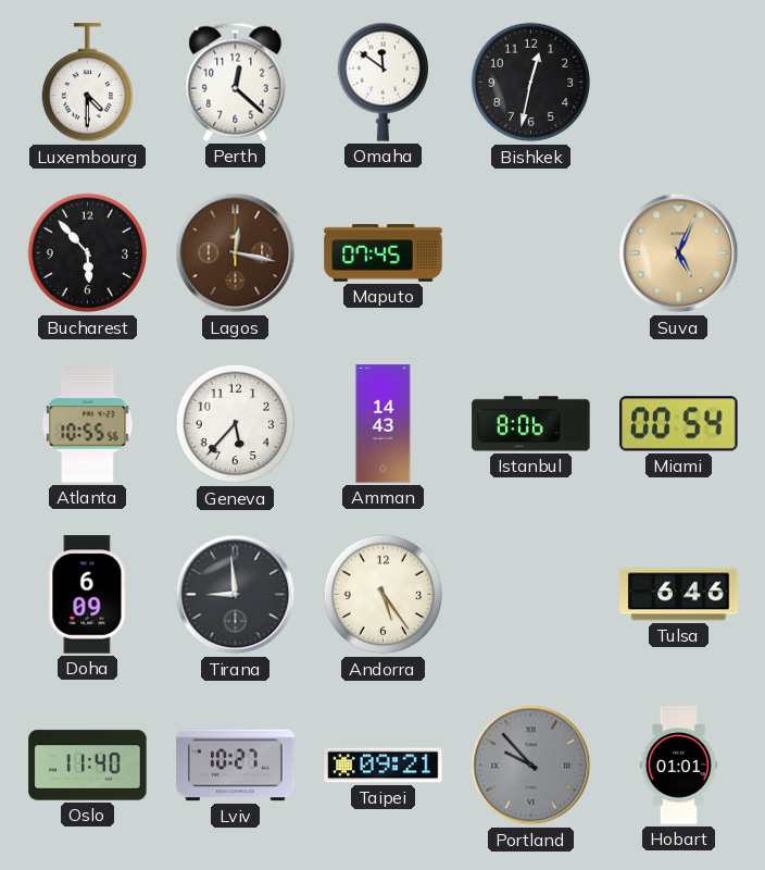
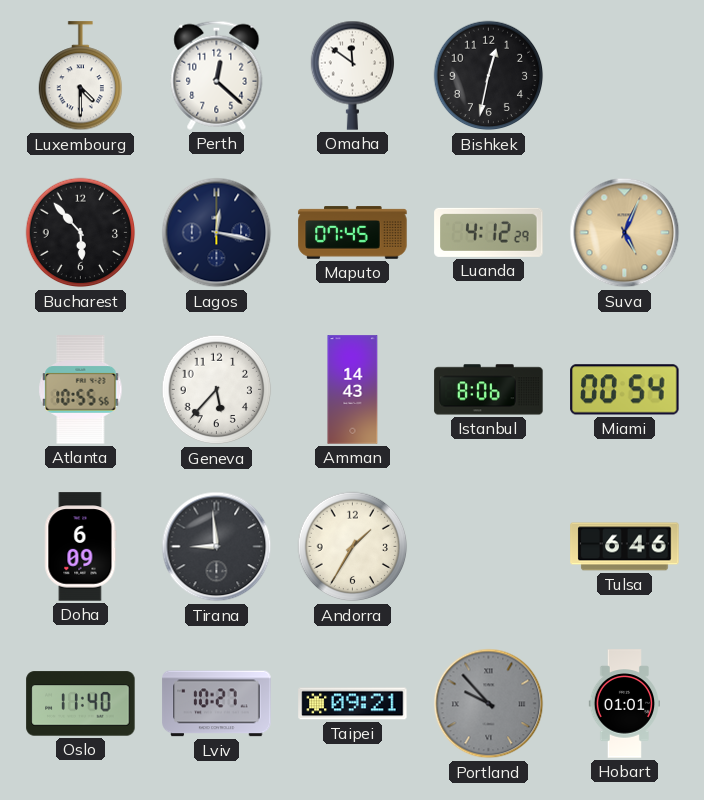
Lagos dial: brown -> navy (217, 233)
Luanda: none -> 4:12 (489, 232)
Andorra: 5:24 -> 1:35 (353, 547)
